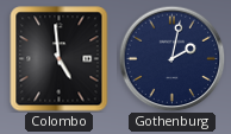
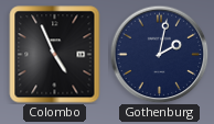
Colombo: 4:59 -> 4:56 (55, 55)
